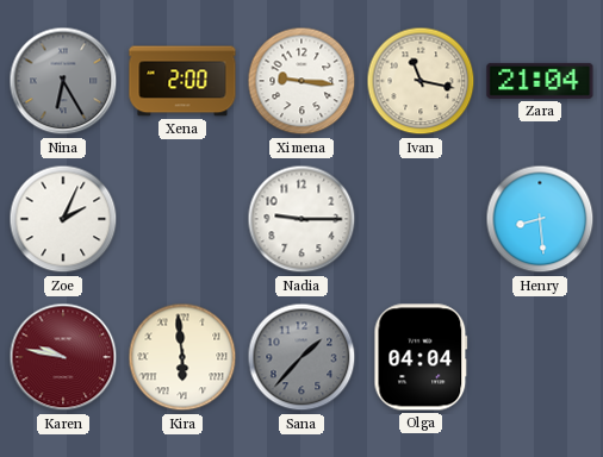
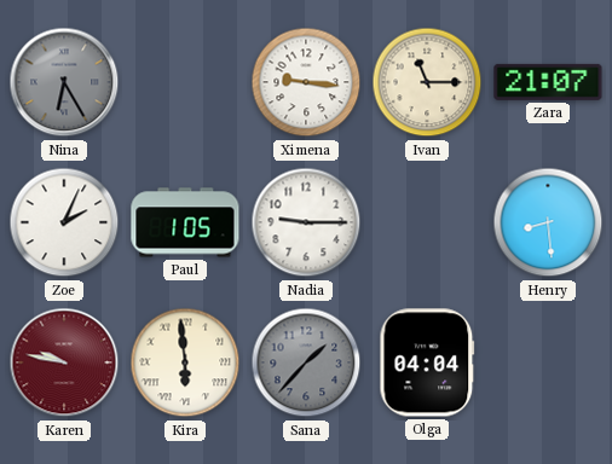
Xena: 2:00 -> none (182, 81)
Ivan: 11:17 -> 11:15 (427, 82)
Zara: 21:04 -> 21:07 (548, 82)
Paul: none -> 1:05 (185, 222)
